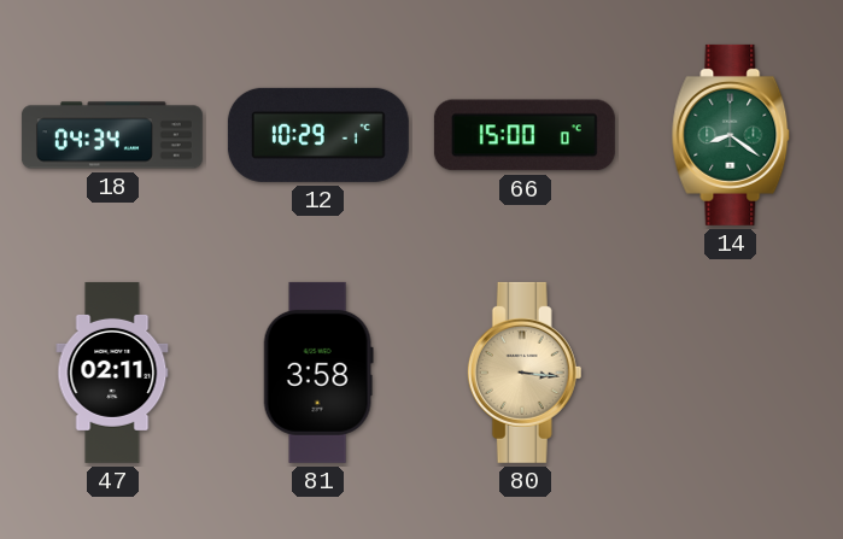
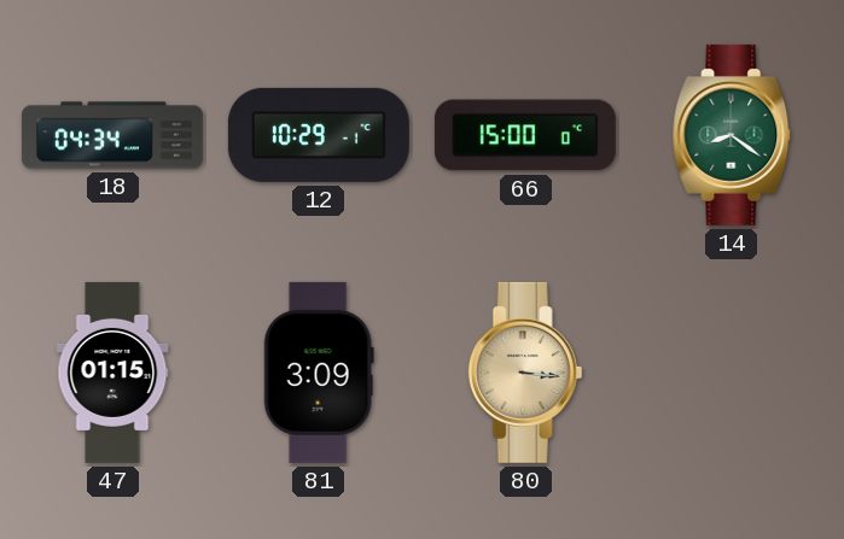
47: 02:11 -> 01:15 (112, 373)
81: 3:58 -> 3:09 (319, 373)
